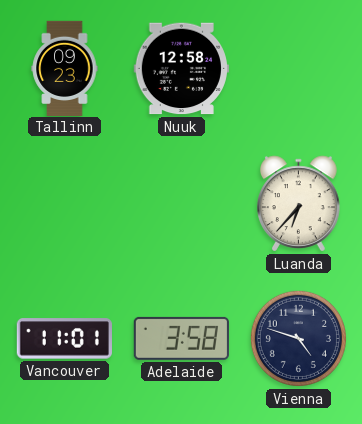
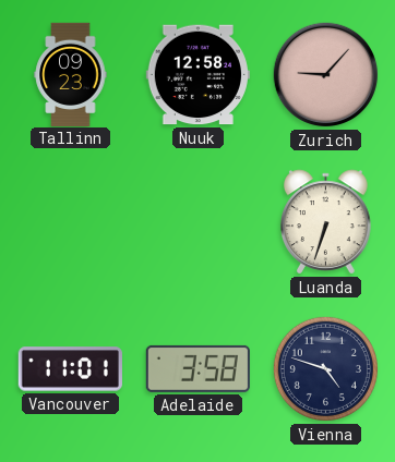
Zurich: none -> 9:07 (326, 75)
Luanda: 6:37 -> 6:33 (326, 222)
